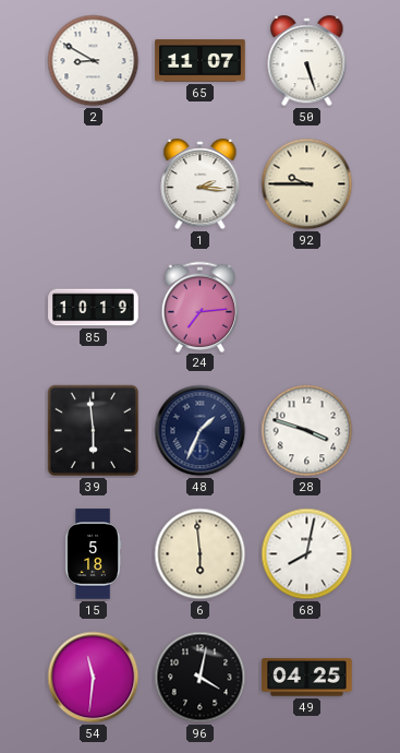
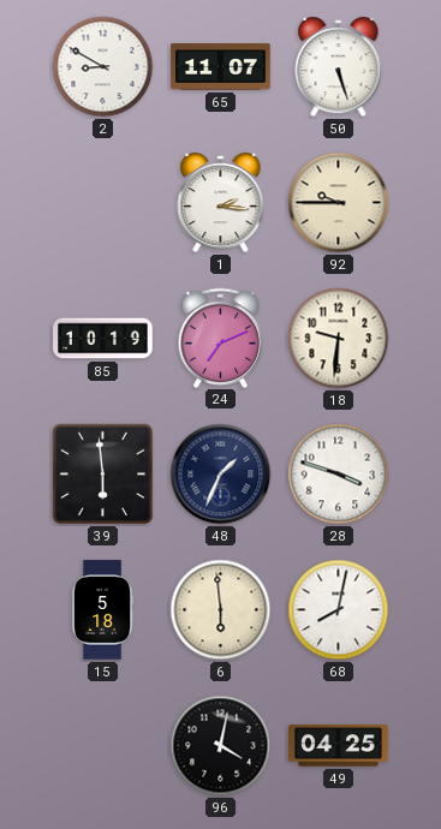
24: 7:14 -> 7:11 (221, 338)
18: none -> 9:31 (339, 339)
54: 11:31 -> none (94, 678)
